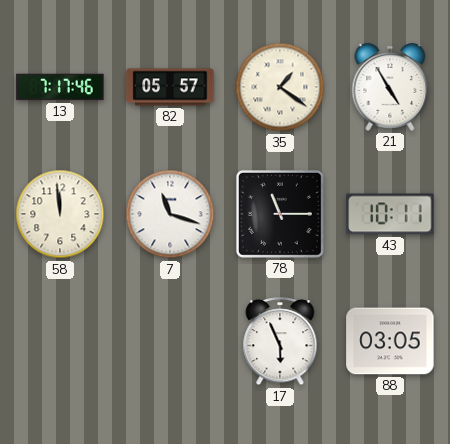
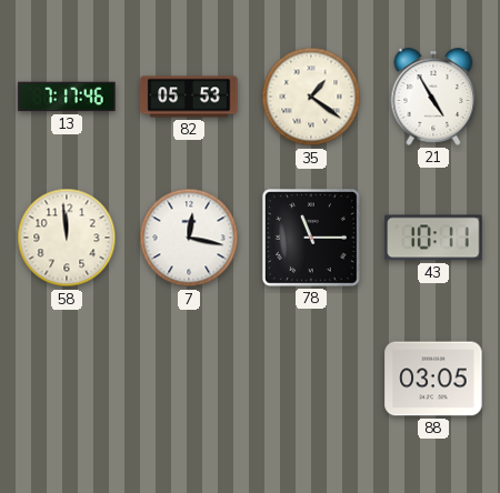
82: 05:57 -> 05:53 (189, 97)
7: 11:18 -> 12:17 (189, 238)
17: 5:56 -> none (280, 342)
